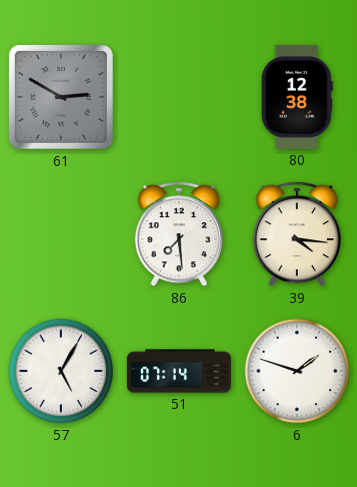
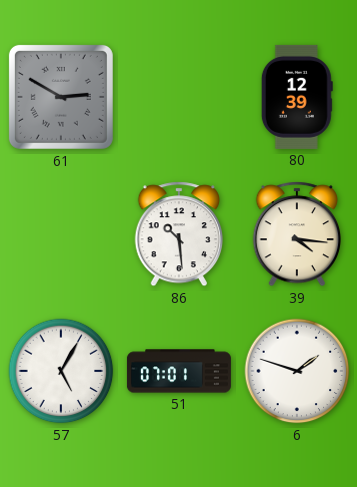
80: 12:38 -> 12:39 (297, 97)
86: 7:29 -> 10:29 (178, 234)
51: 07:14 -> 07:01 (179, 371)
